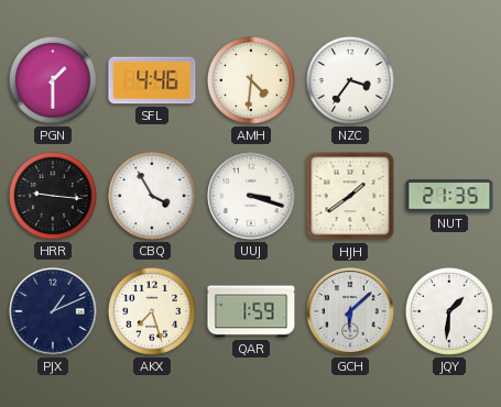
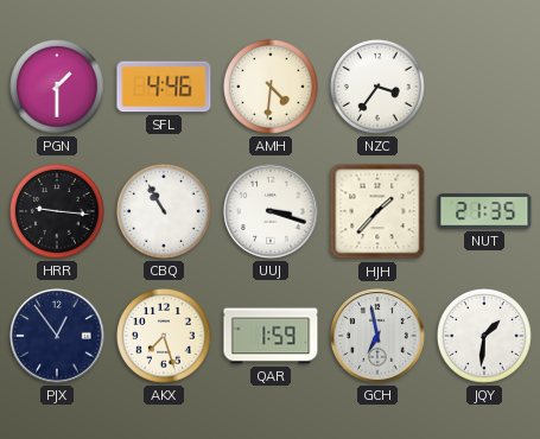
CBQ: 3:55 -> 10:55 (164, 211)
HJH: 1:39 -> 1:37 (377, 211)
PJX: 1:11 -> 12:54 (57, 336)
GCH: 6:08 -> 6:58 (377, 336)
